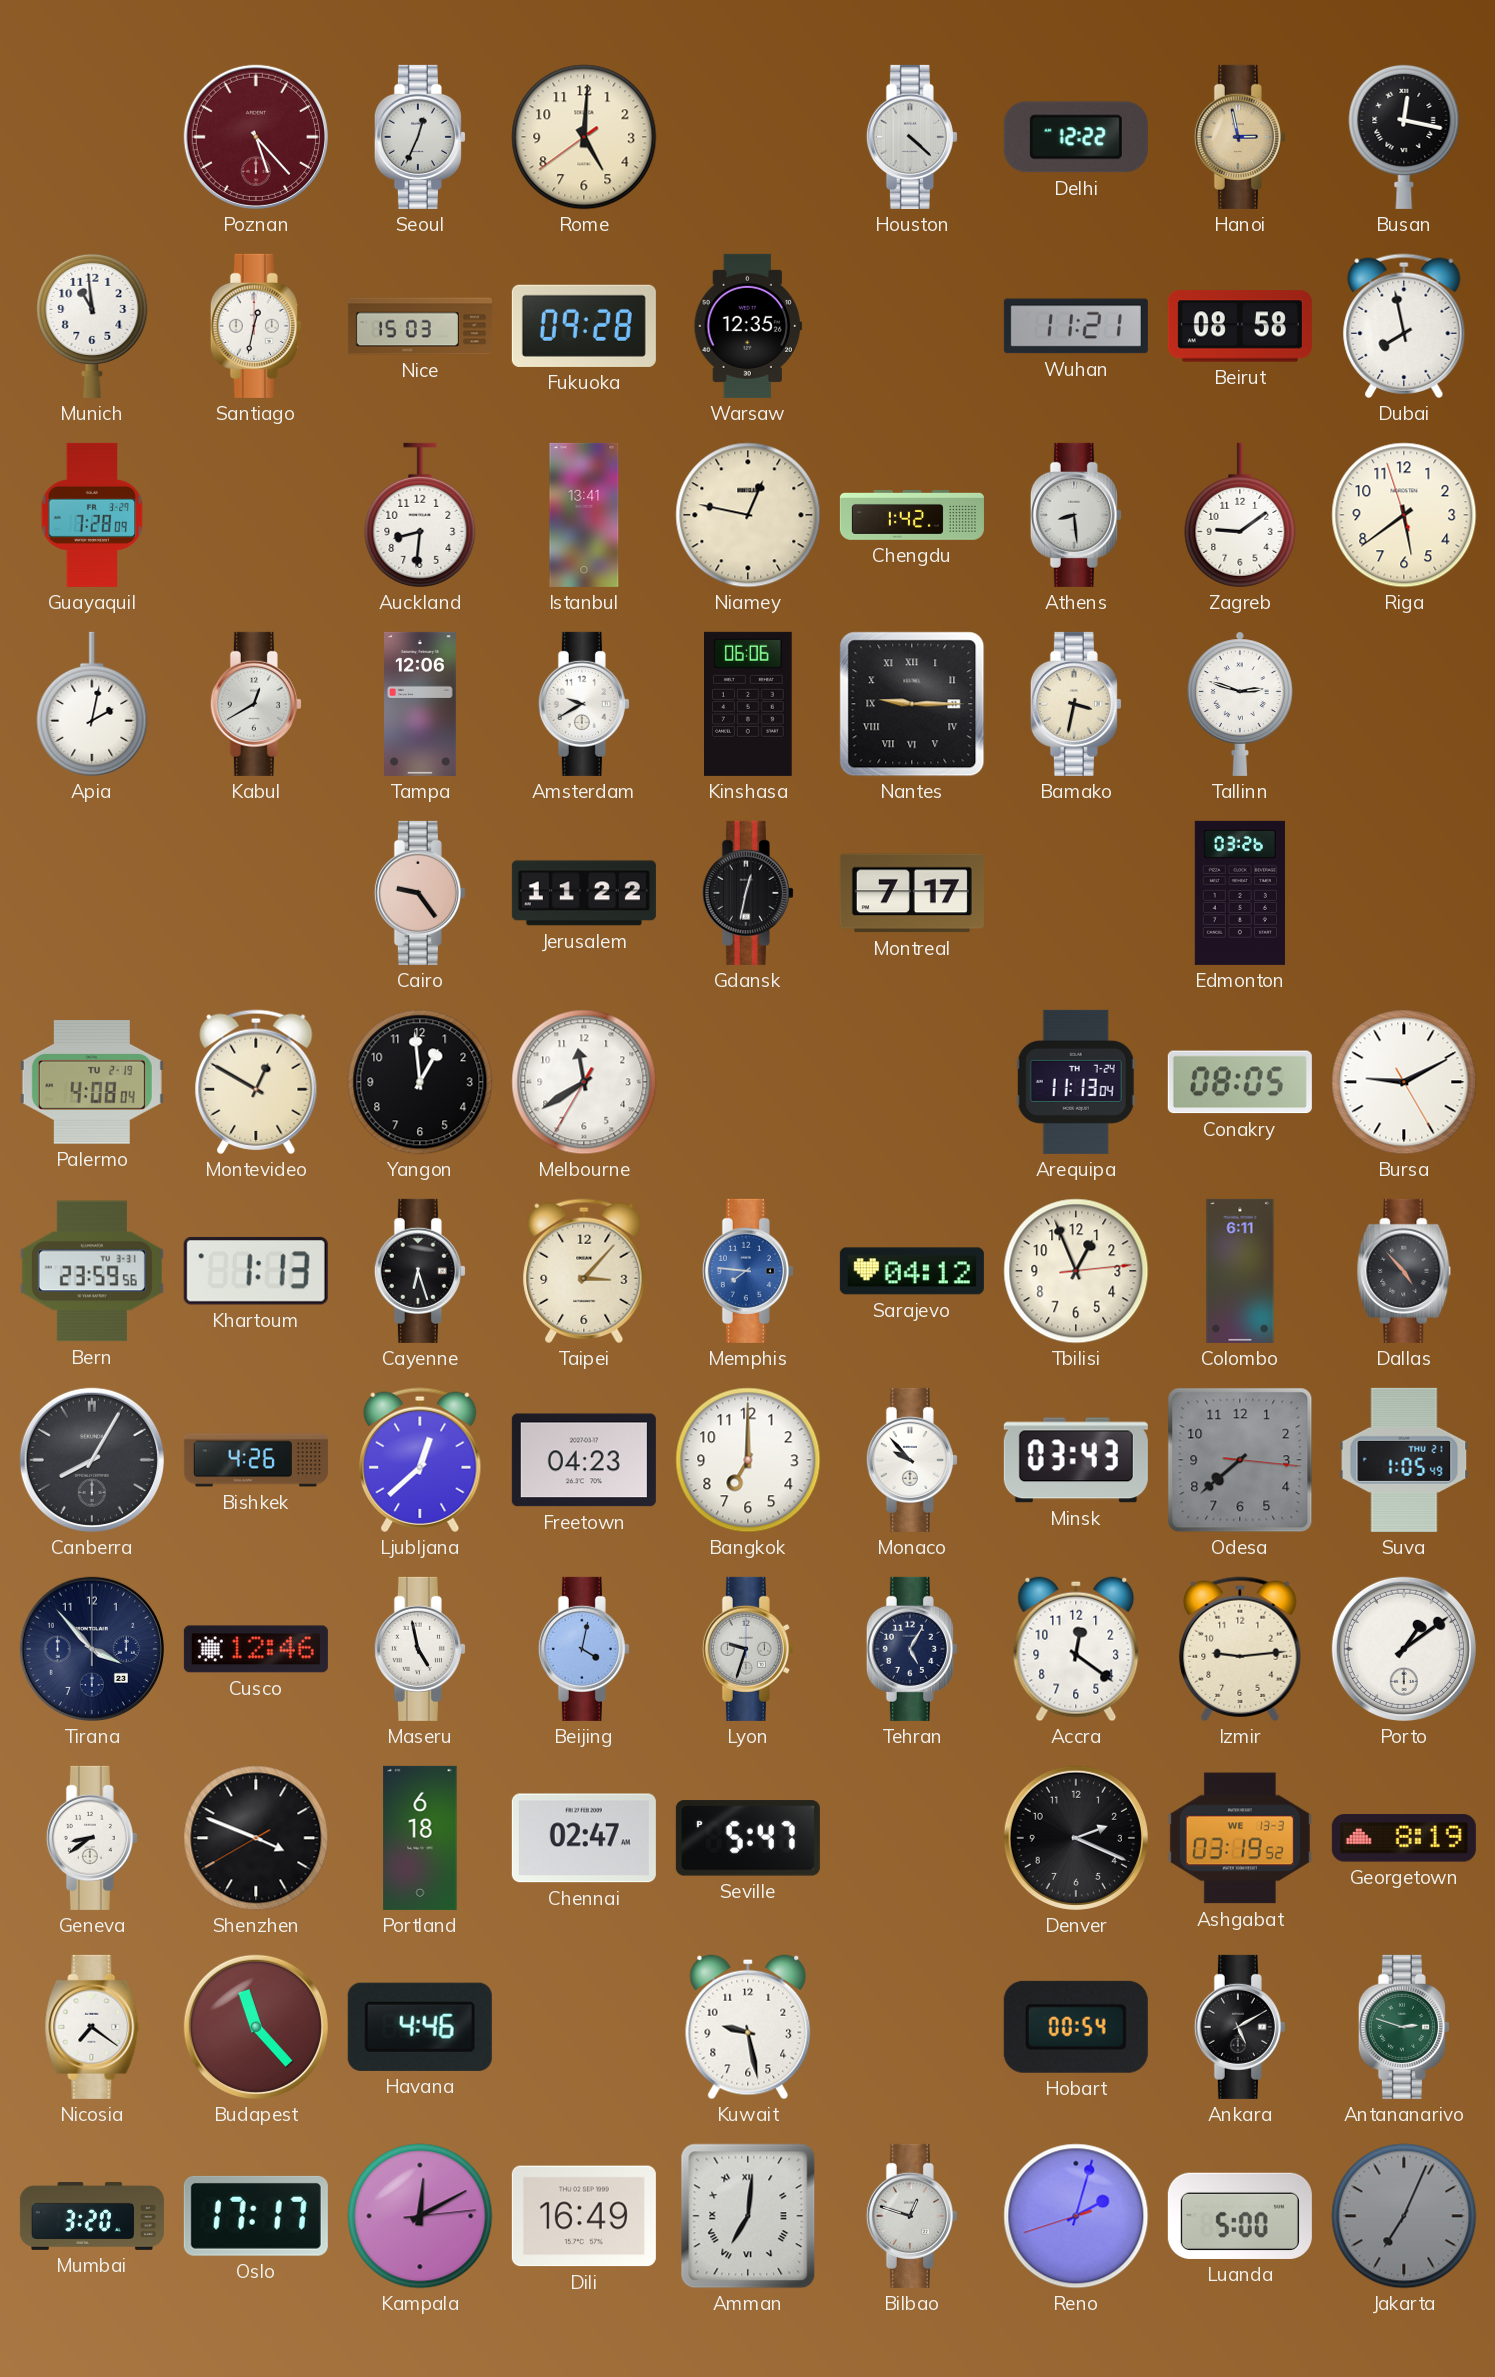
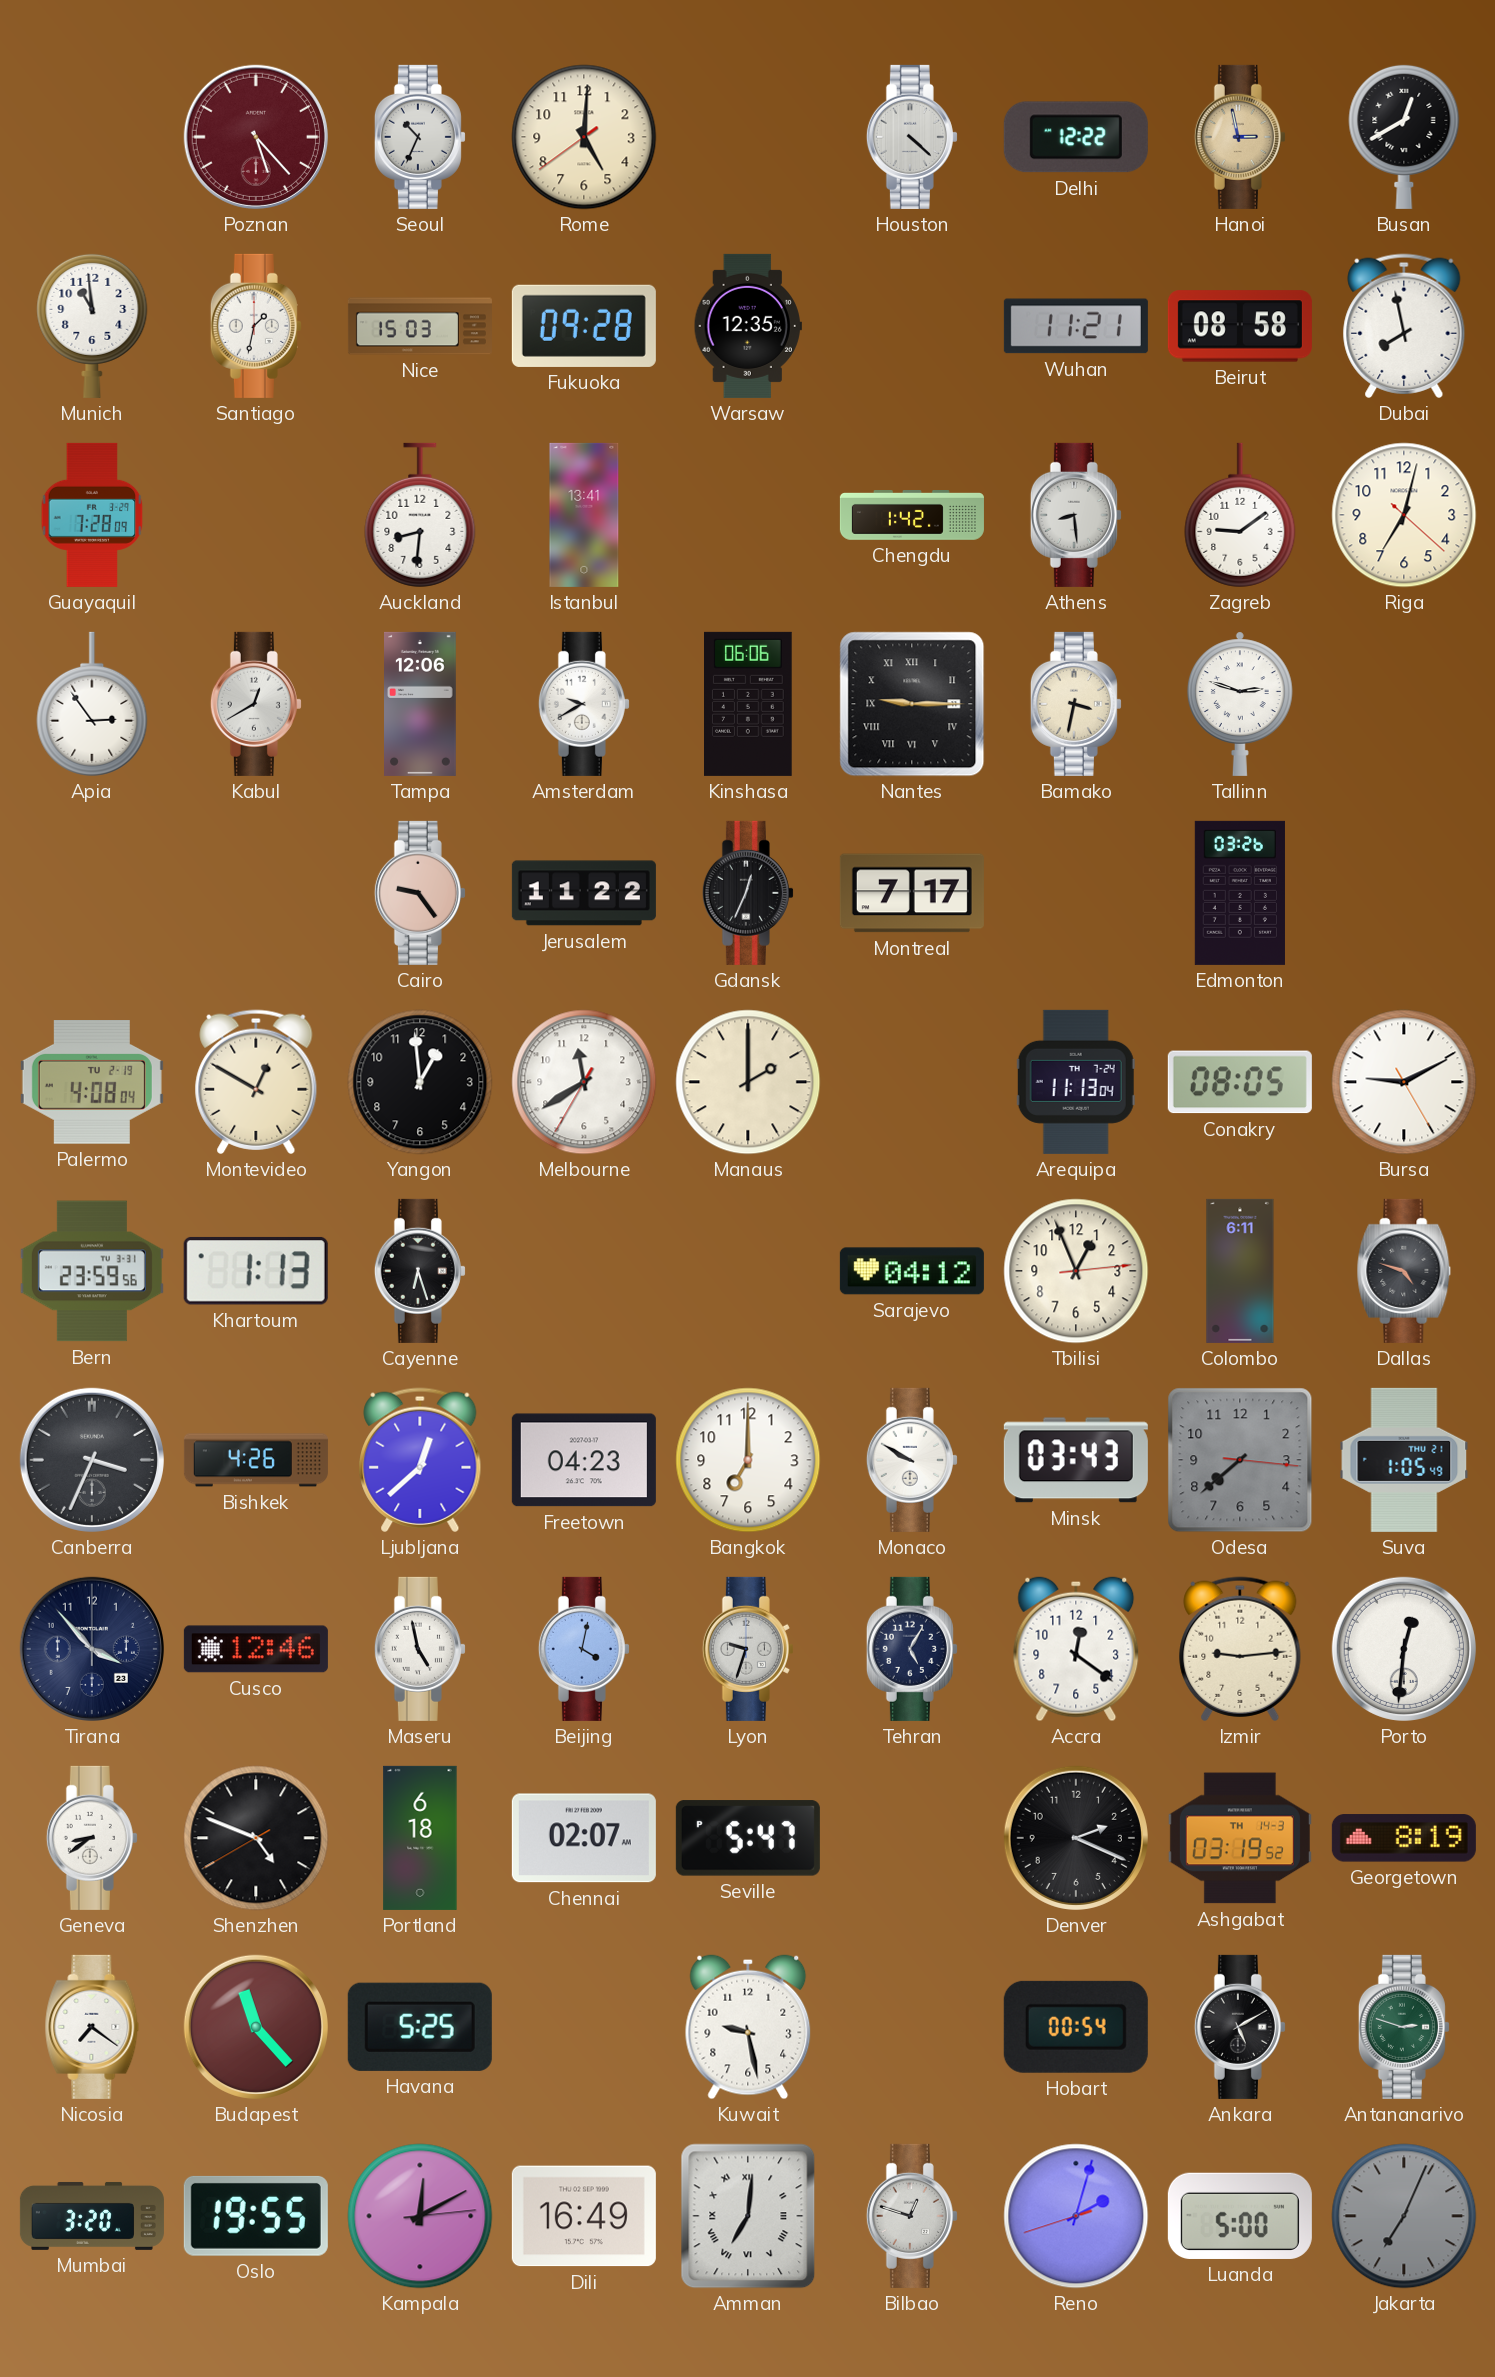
Seoul: 12:34 -> 10:34 (420, 137)
Busan: 12:17 -> 12:40 (1404, 136)
Santiago: 12:32 -> 1:32 (256, 326)
Niamey: 12:47 -> none (748, 515)
Riga: 5:38 -> 7:02 (1404, 515)
Apia: 2:02 -> 2:54 (92, 704)
Gdansk: 12:32 -> 12:34 (748, 893)
Manaus: none -> 2:00 (748, 1082)
Taipei: 3:07 -> none (584, 1271)
Memphis: 7:46 -> none (748, 1271)
Dallas: 4:53 -> 4:48 (1404, 1271)
Canberra: 8:05 -> 3:34 (92, 1460)
Monaco: 9:53 -> 9:50 (912, 1460)
Porto: 1:09 -> 12:31 (1404, 1649)
Shenzhen: 3:48 -> 4:48 (256, 1838)
Chennai: 02:47 -> 02:07 (584, 1838)
Ashgabat date: WE 13-3 -> TH 14-3 (1240, 1838)
Havana: 4:46 -> 5:25 (420, 2027)
Oslo: 17:17 -> 19:55 (256, 2216)
